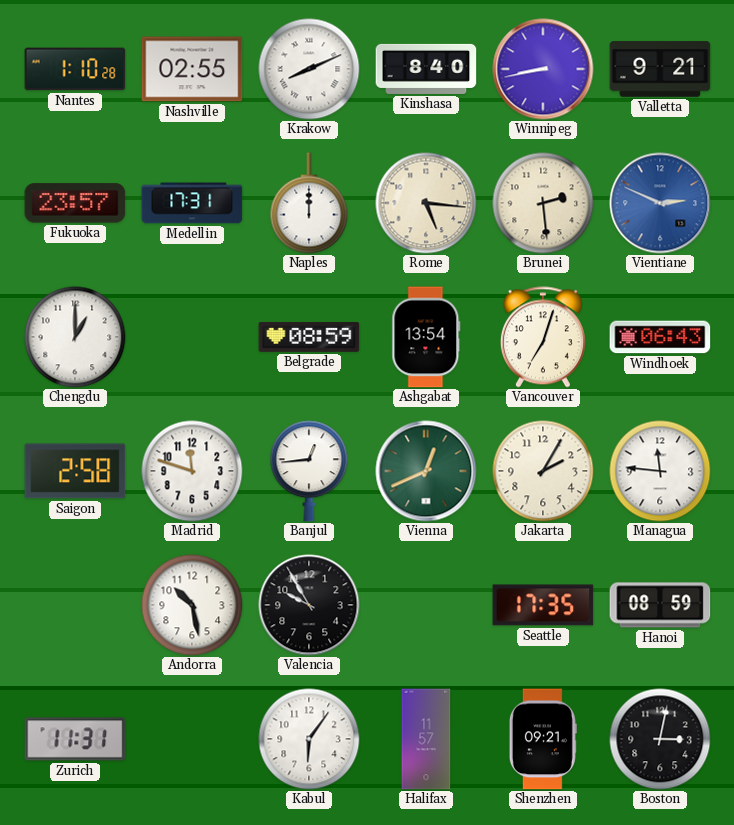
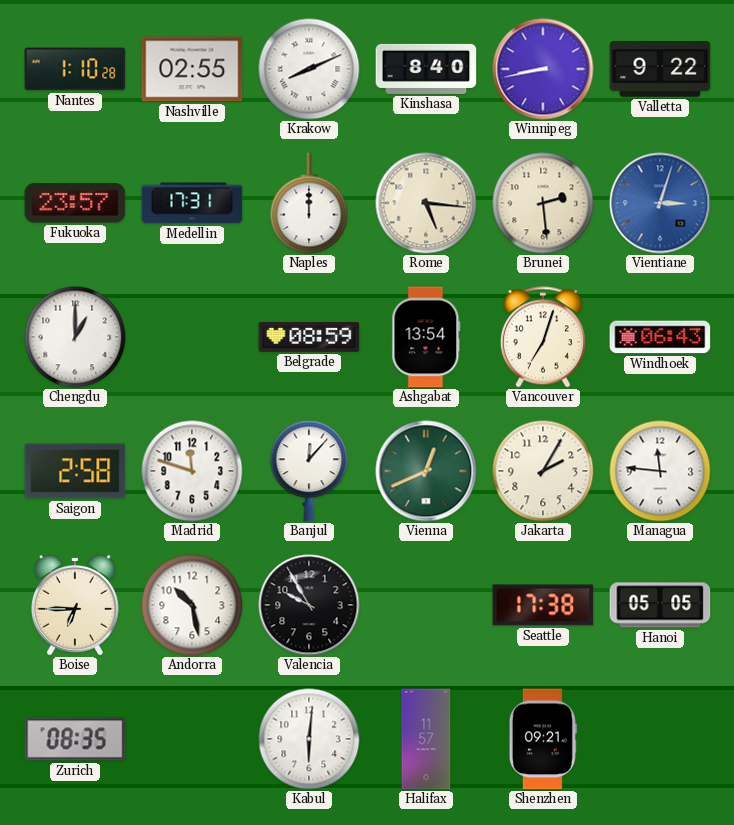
Valletta: 9:21 -> 9:22 (660, 69)
Vientiane: 2:49 -> 3:03 (660, 203)
Banjul: 12:44 -> 12:07 (309, 471)
Boise: none -> 6:45 (76, 606)
Seattle: 17:35 -> 17:38 (543, 605)
Hanoi: 08:59 -> 05:05 (660, 605)
Zurich: 11:31 -> 08:35 (75, 739)
Kabul: 6:06 -> 6:01 (309, 739)
Boston: 3:02 -> none (660, 739)
